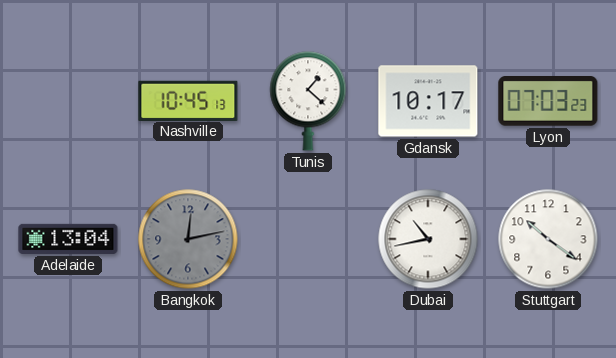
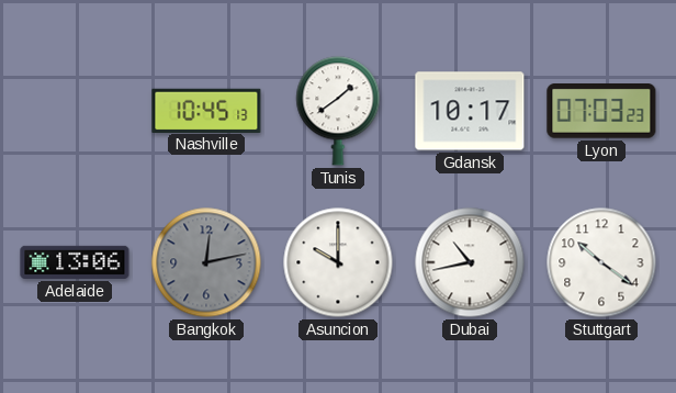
Tunis: 1:22 -> 1:39 (338, 111)
Adelaide: 13:04 -> 13:06 (75, 262)
Asuncion: none -> 10:00 (338, 262)
